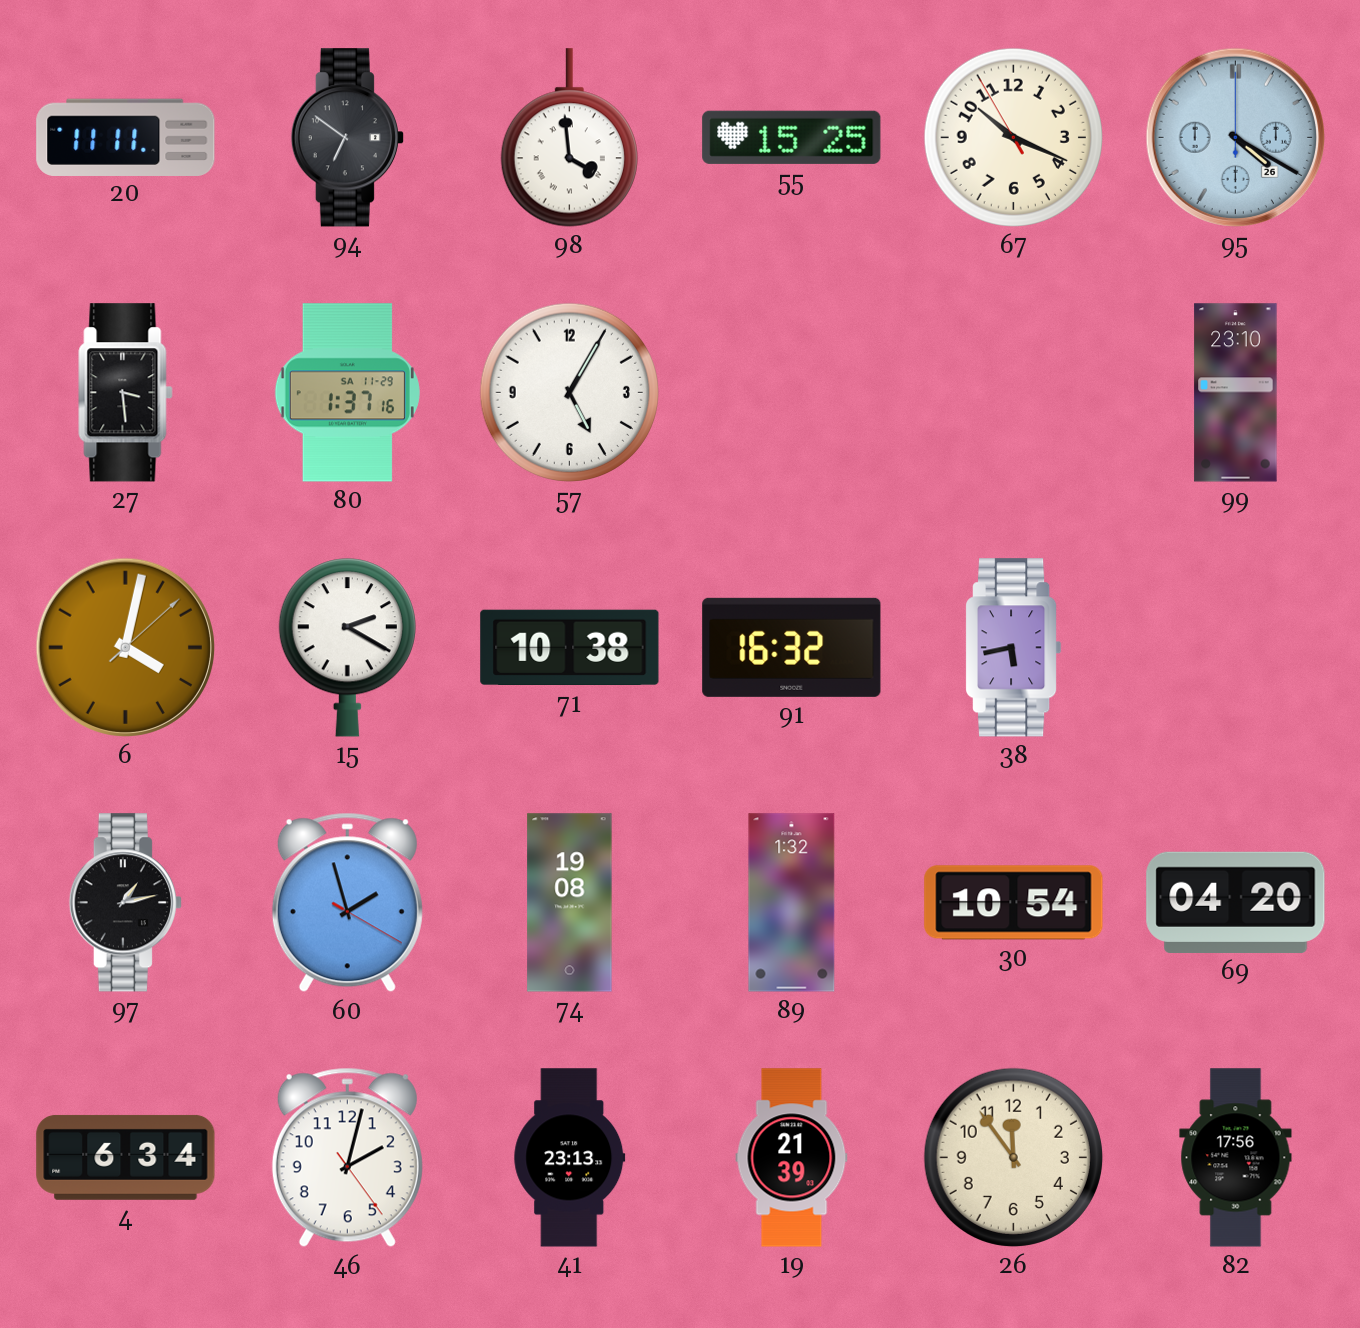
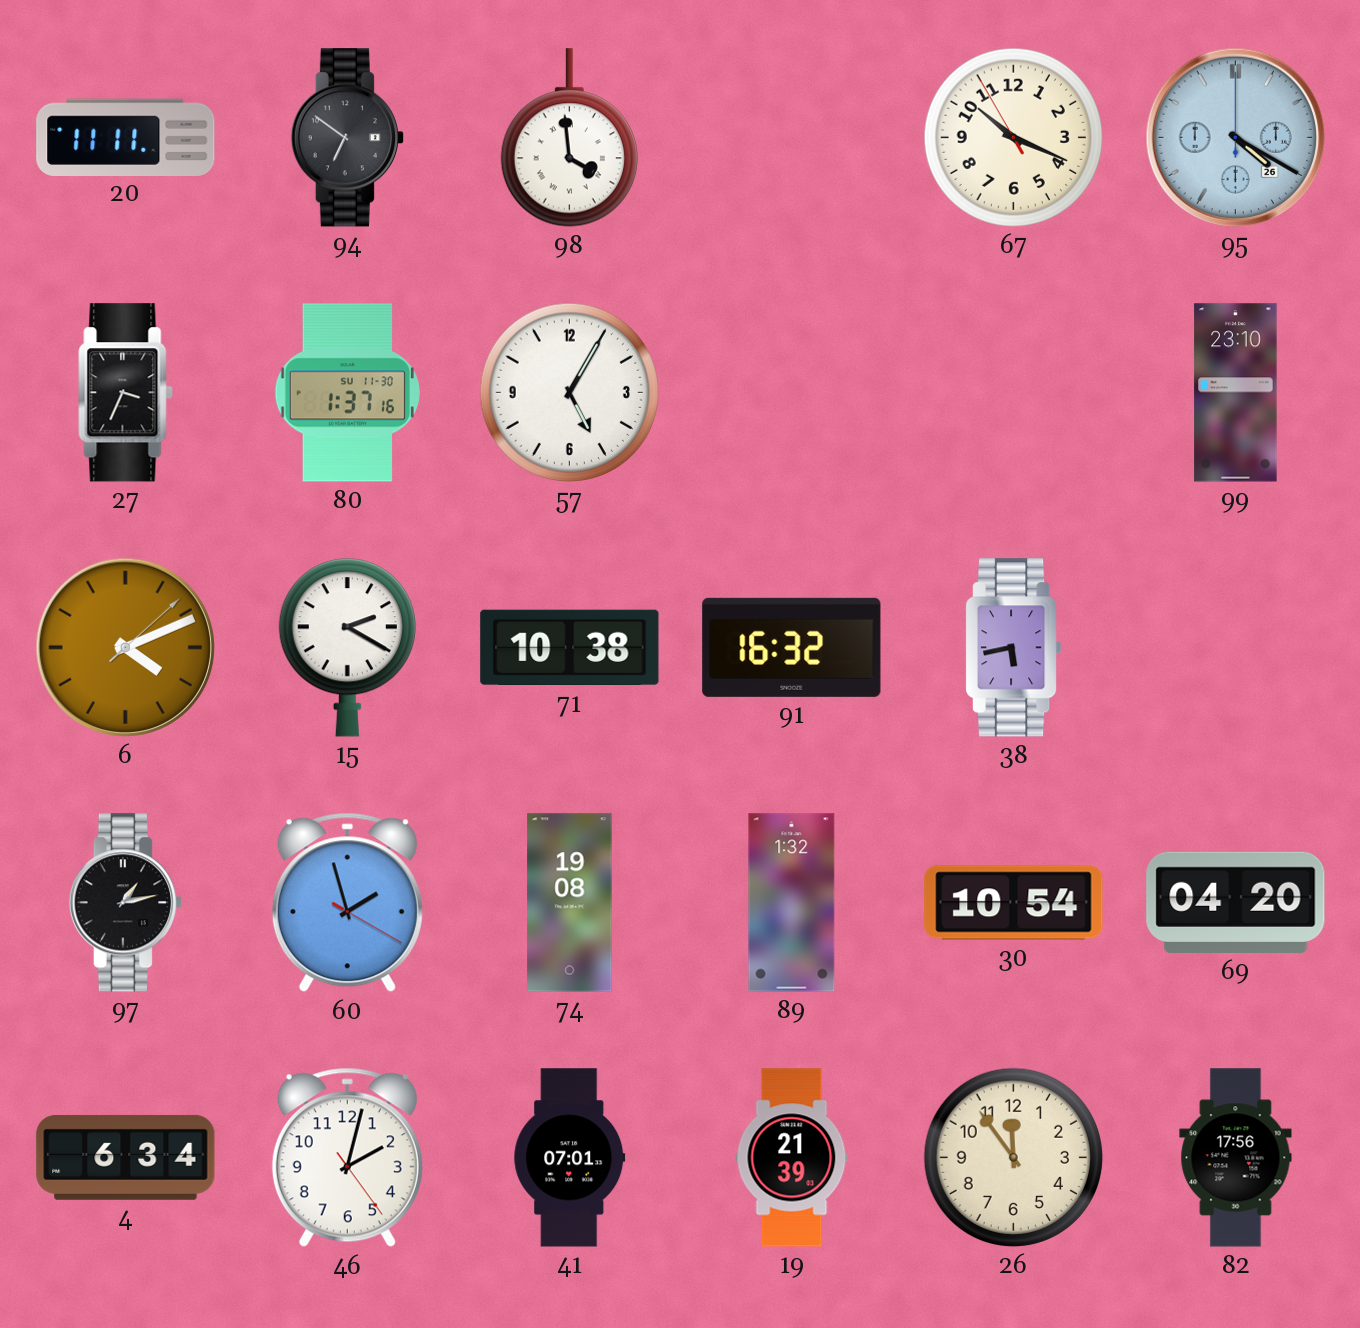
55: 15:25 -> none (792, 137)
27: 3:29 -> 3:34 (126, 393)
80 date: SA 11-29 -> SU 11-30 (347, 393)
6: 4:02 -> 4:11 (125, 647)
41: 23:13 -> 07:01 (570, 1158)
